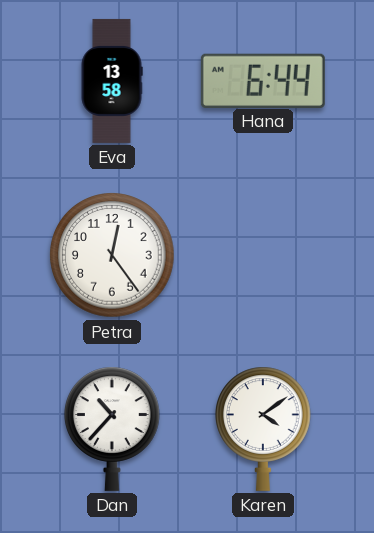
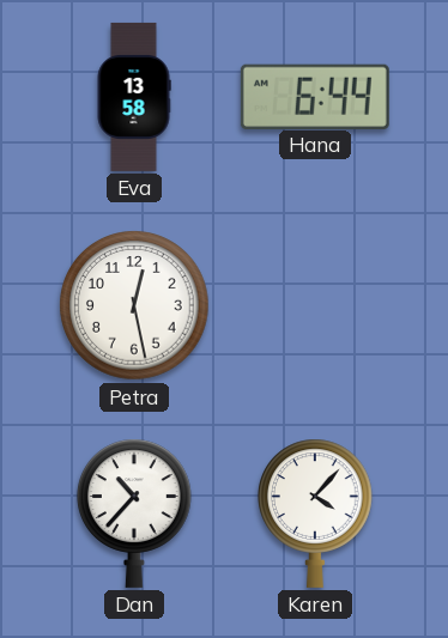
Petra: 12:24 -> 12:28 (134, 305)
Karen: 4:09 -> 4:07 (316, 514)
